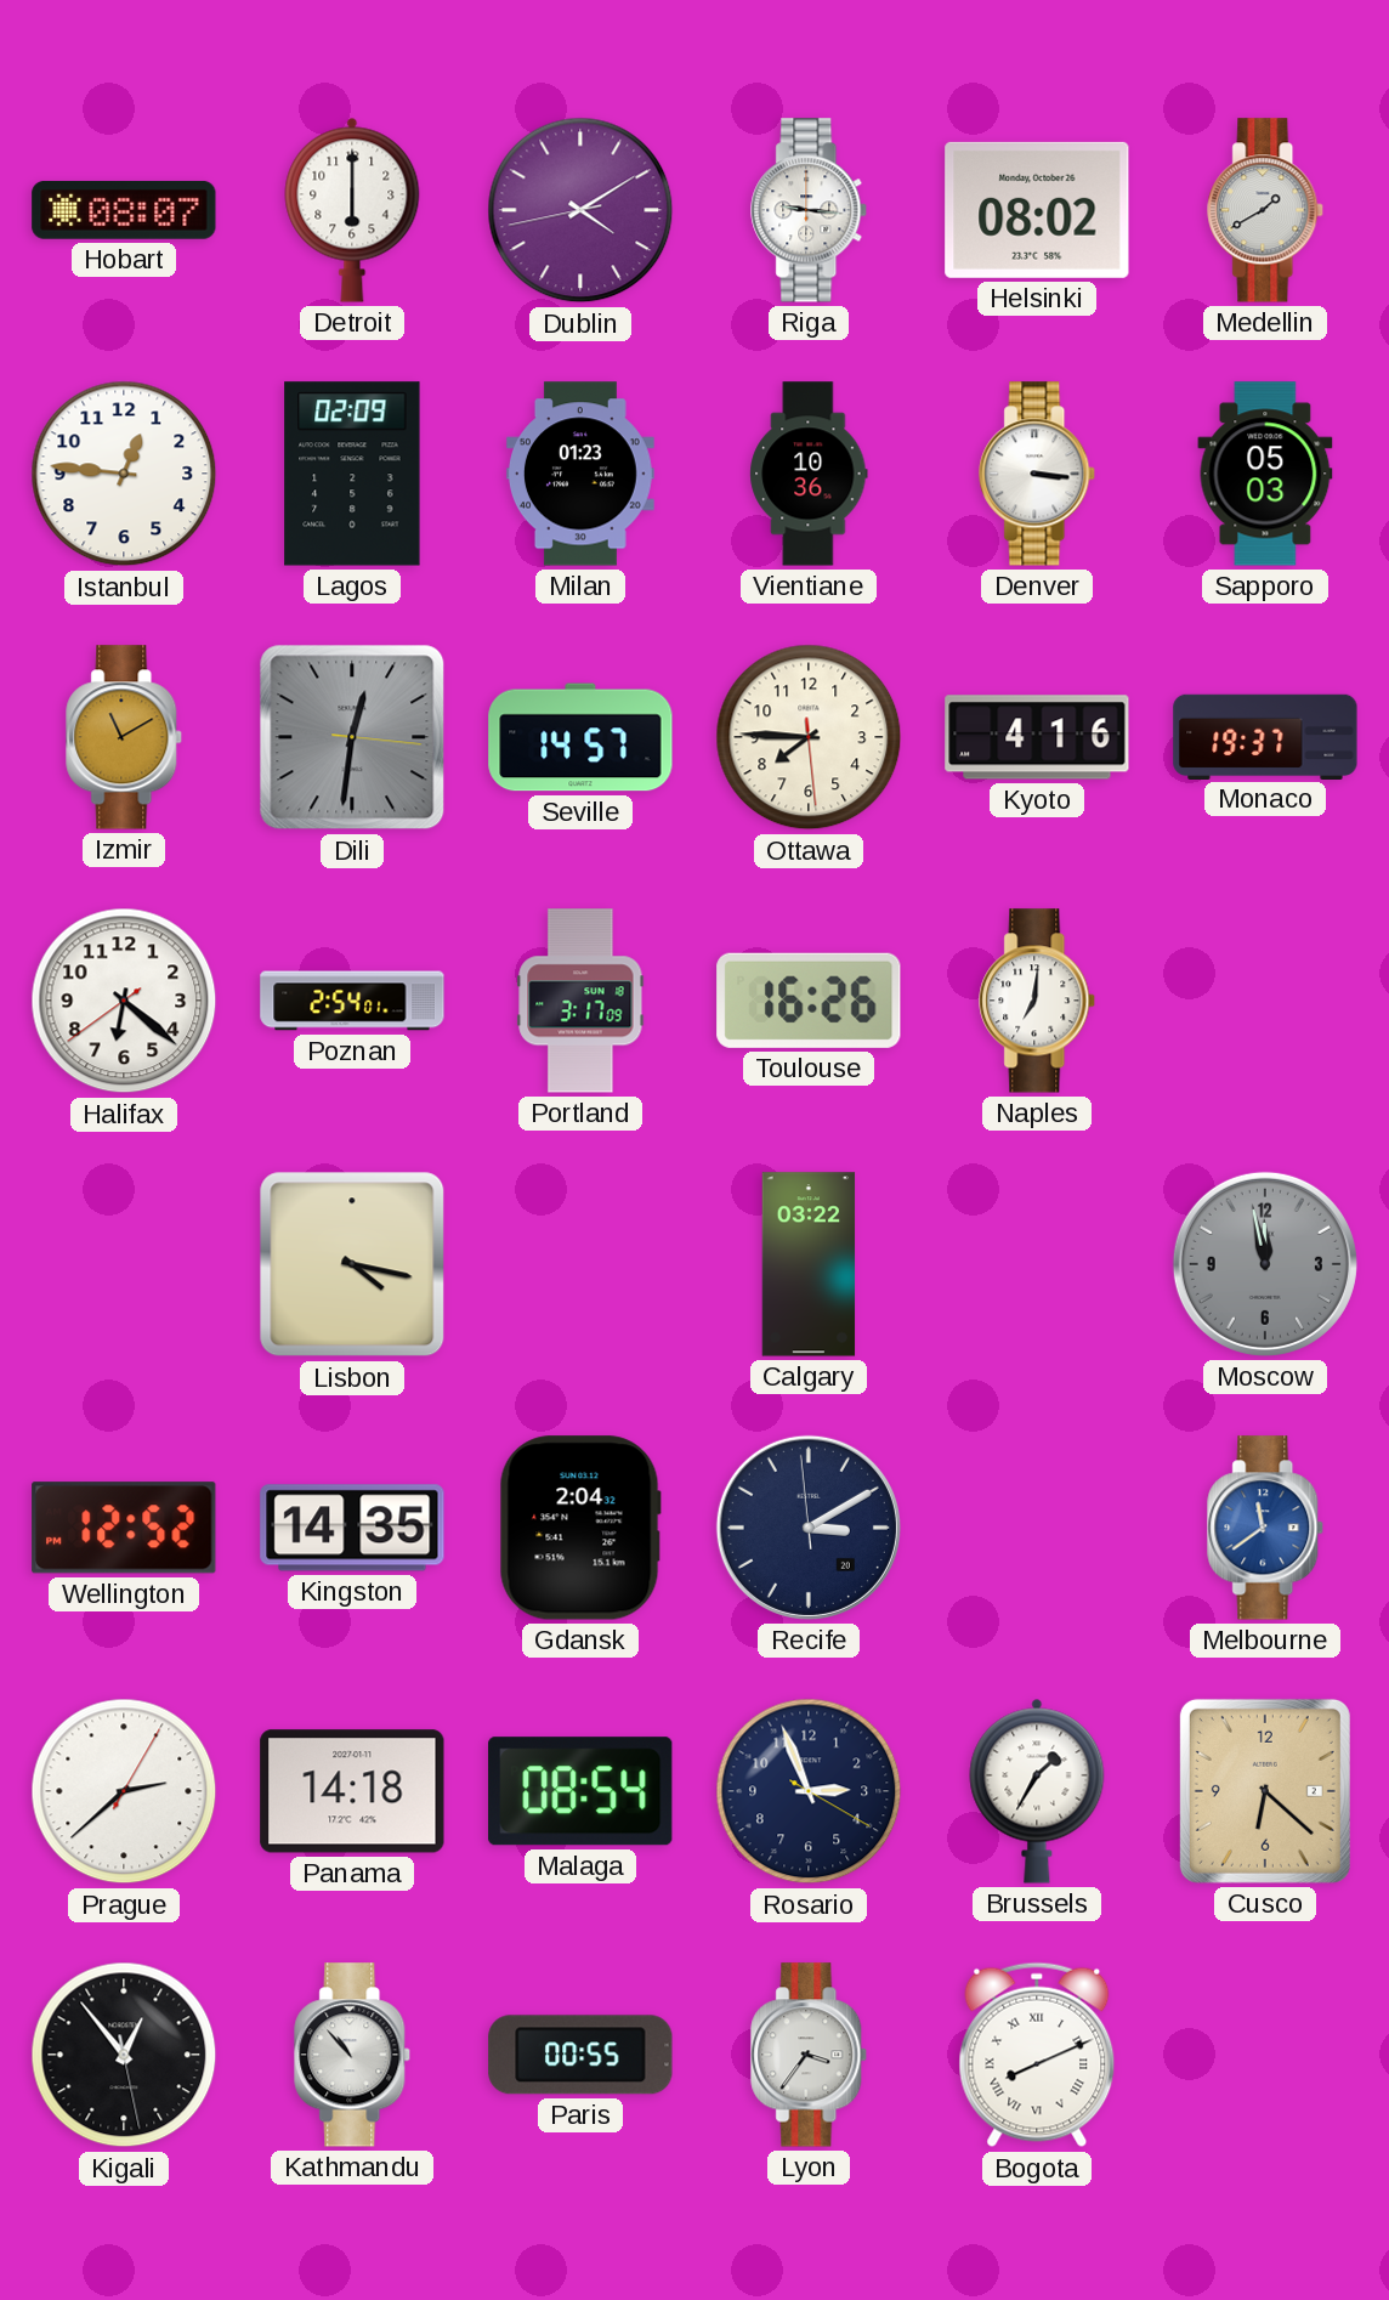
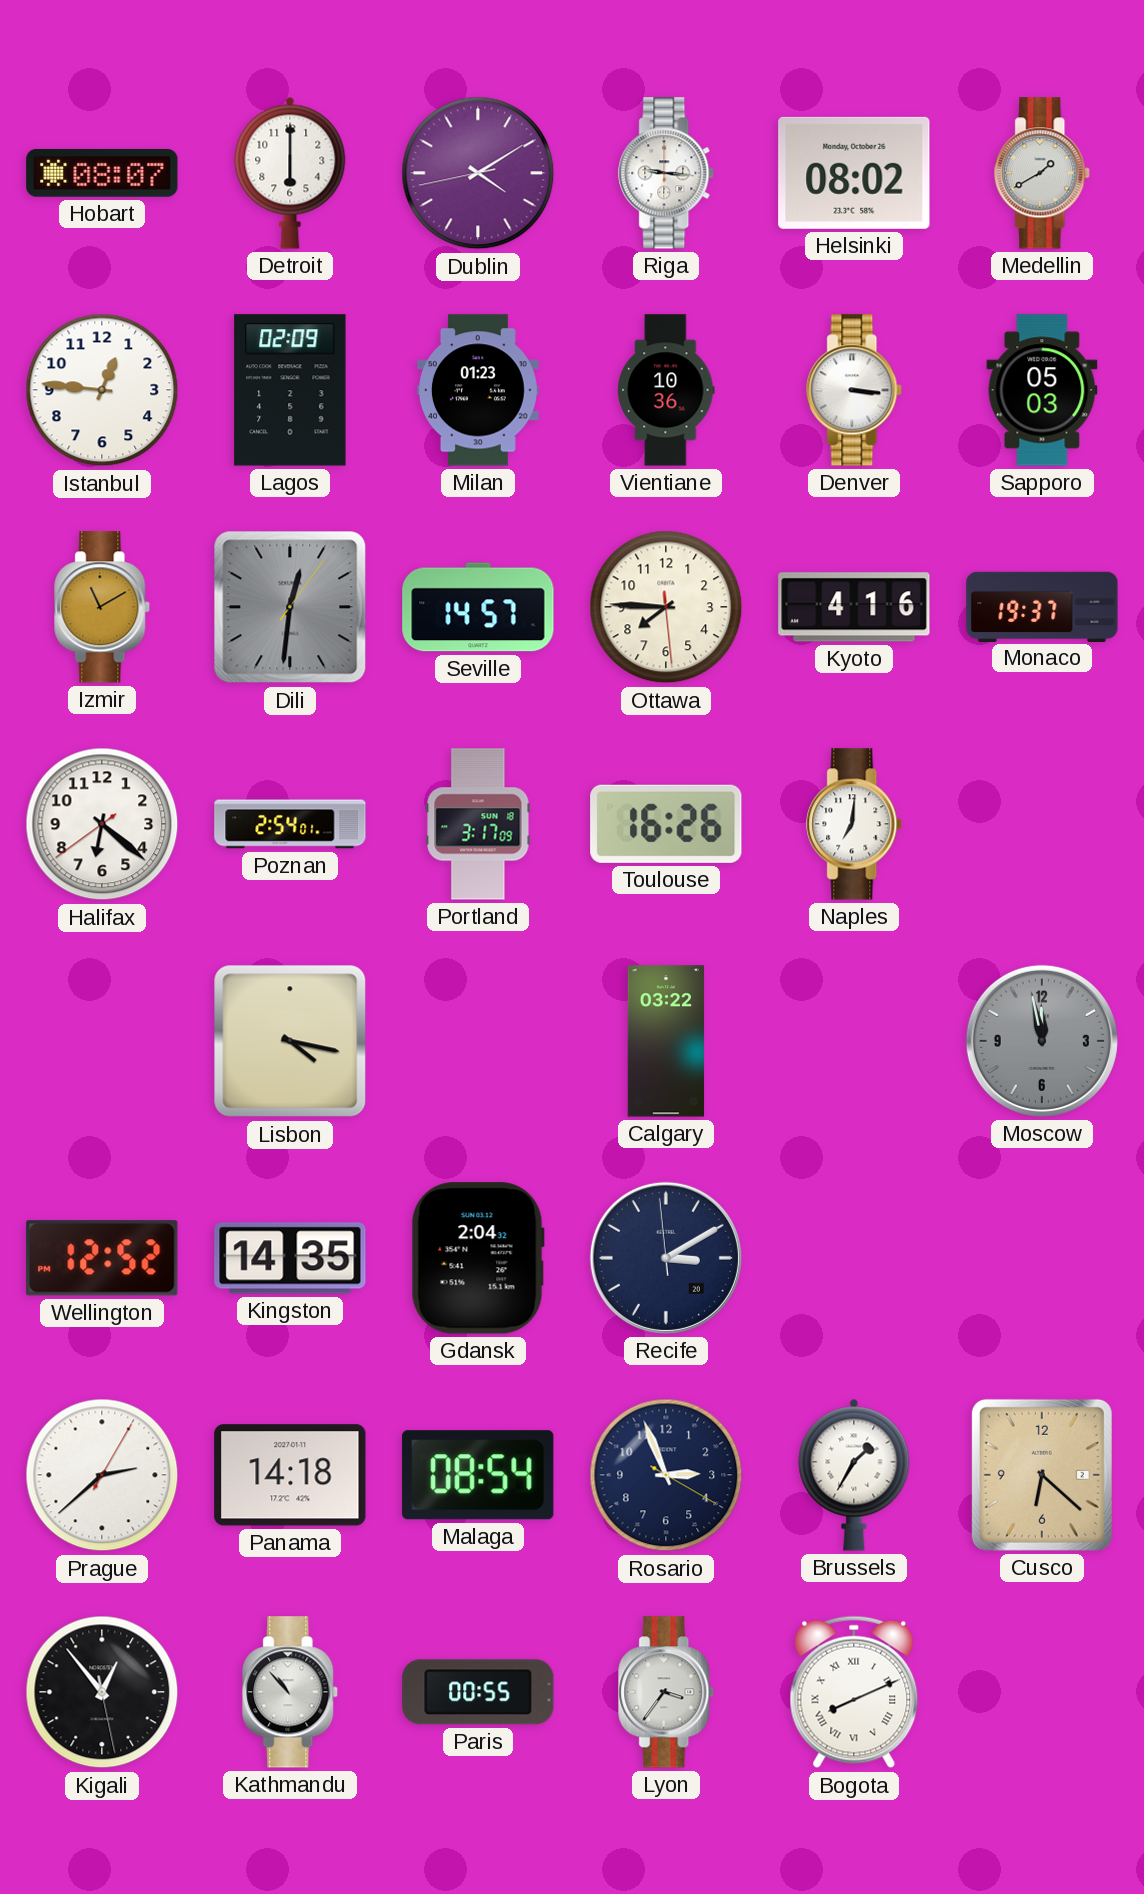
Dili: 12:31:16 -> 12:31:06 (290, 607)
Melbourne: 11:39 -> none (1266, 1528)
